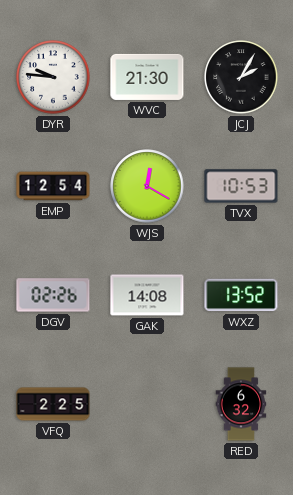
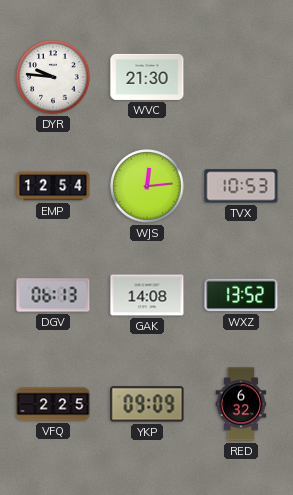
JCJ: 2:05 -> none (241, 77)
WJS: 12:20 -> 12:14 (147, 186)
DGV: 02:26 -> 06:13 (53, 295)
YKP: none -> 09:09 (147, 404)
